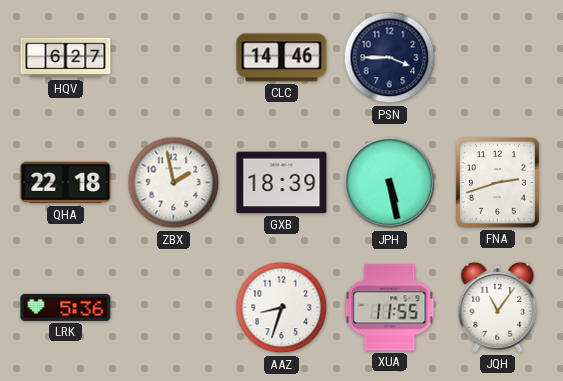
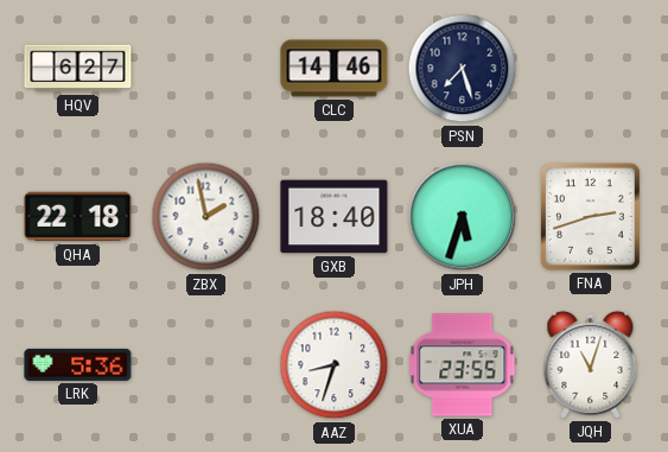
PSN: 3:45 -> 7:27 (463, 69)
GXB: 18:39 -> 18:40 (335, 217)
JPH: 5:28 -> 5:33 (463, 217)
XUA: 11:55 -> 23:55 (463, 365)
JQH: 11:06 -> 11:03 (591, 364)
